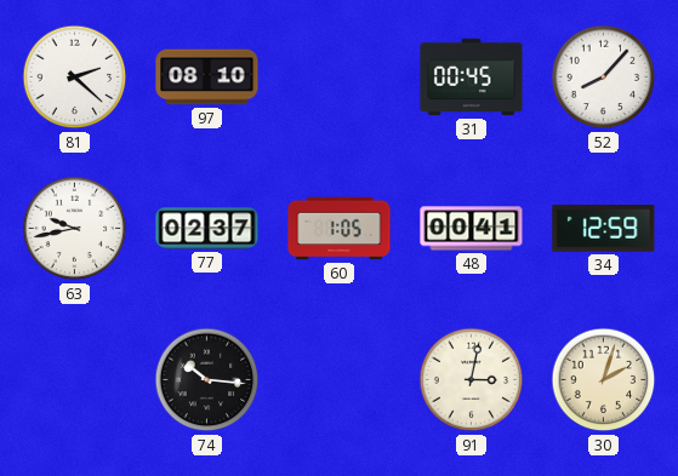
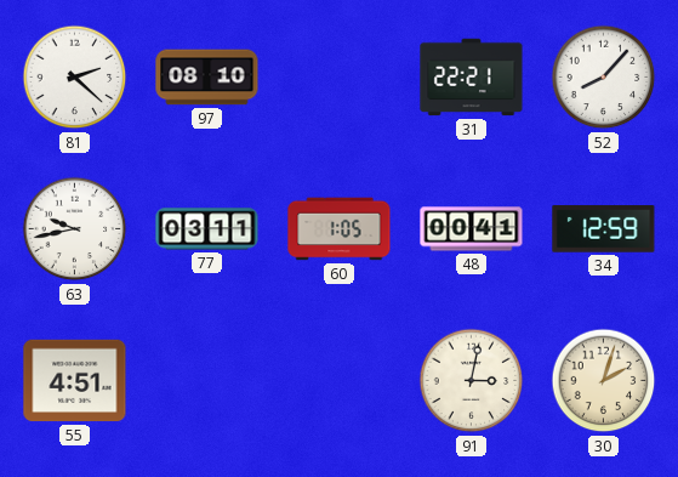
31: 00:45 -> 22:21 (472, 78)
77: 02:37 -> 03:11 (207, 229)
55: none -> 4:51 (75, 381)
74: 10:16 -> none (207, 380)
